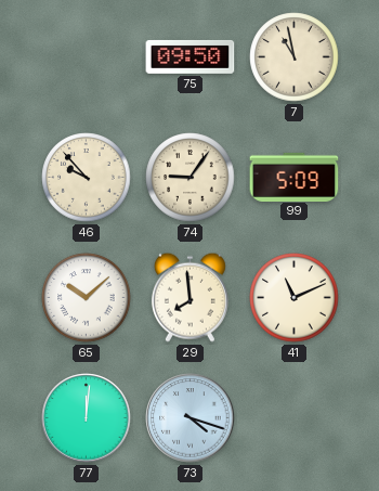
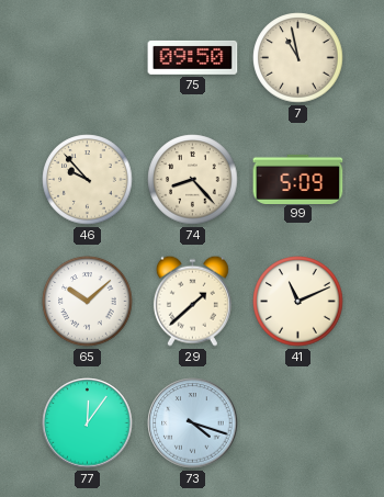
74: 9:06 -> 8:23 (193, 180)
29: 7:59 -> 1:38 (192, 301)
77: 12:01 -> 12:06 (88, 423)
